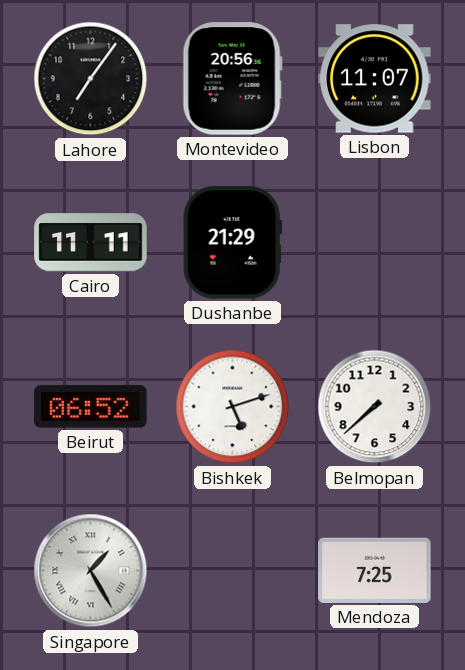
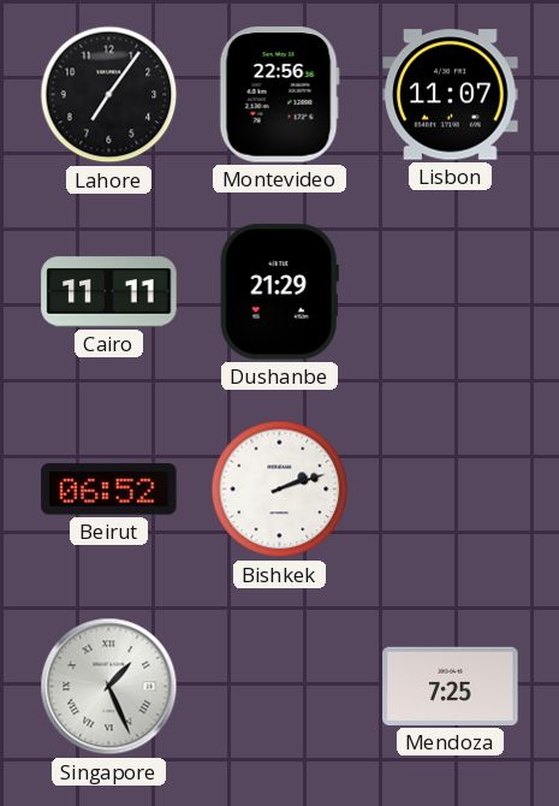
Montevideo: 20:56 -> 22:56 (279, 95)
Bishkek: 5:12 -> 2:12 (280, 490)
Belmopan: 7:38 -> none (375, 407)
Singapore: 1:25 -> 1:26 (109, 687)
